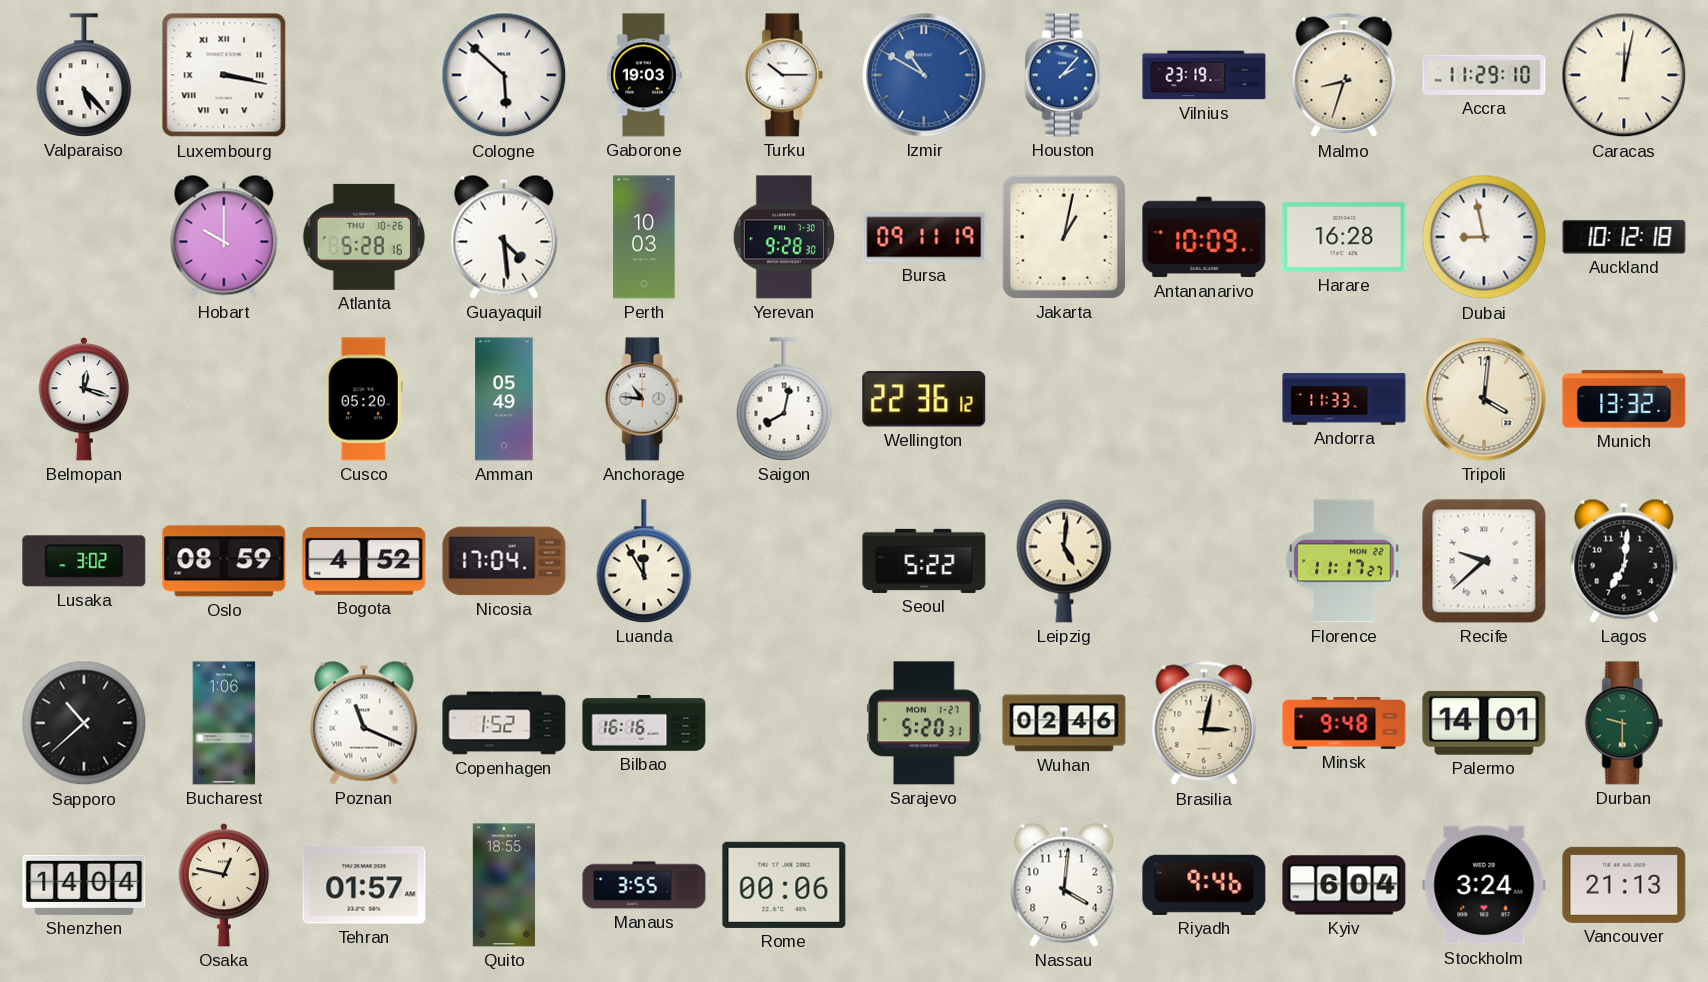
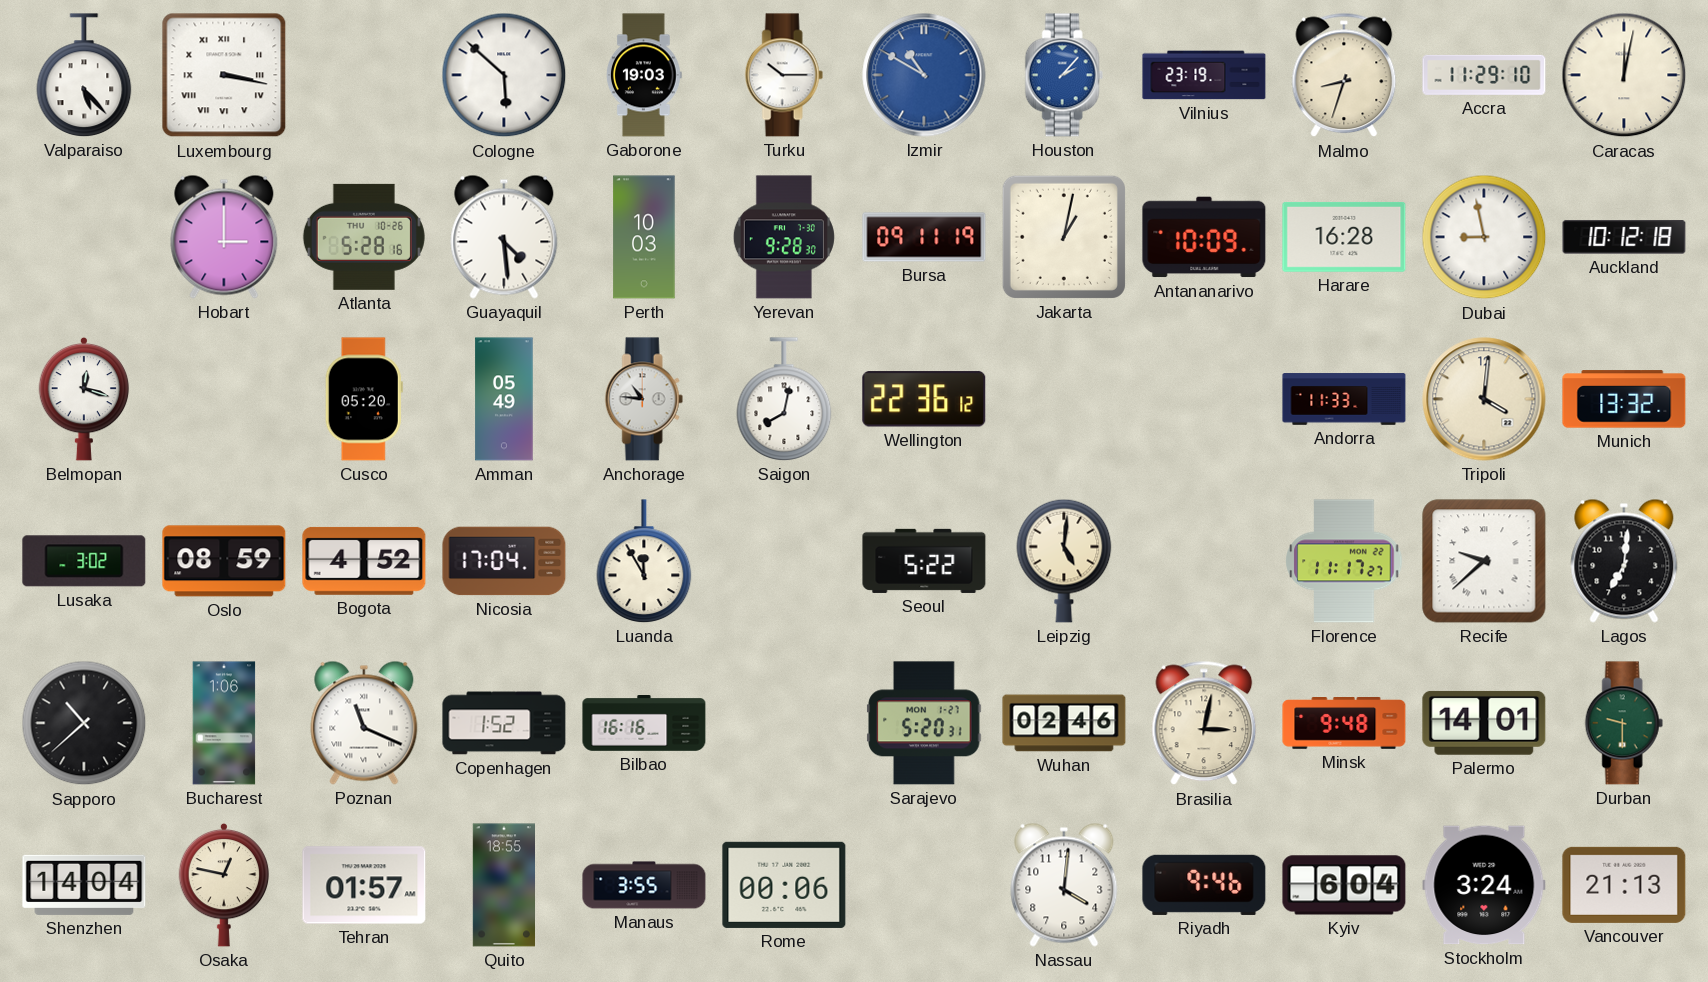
Hobart: 10:00 -> 3:00 (224, 237)
